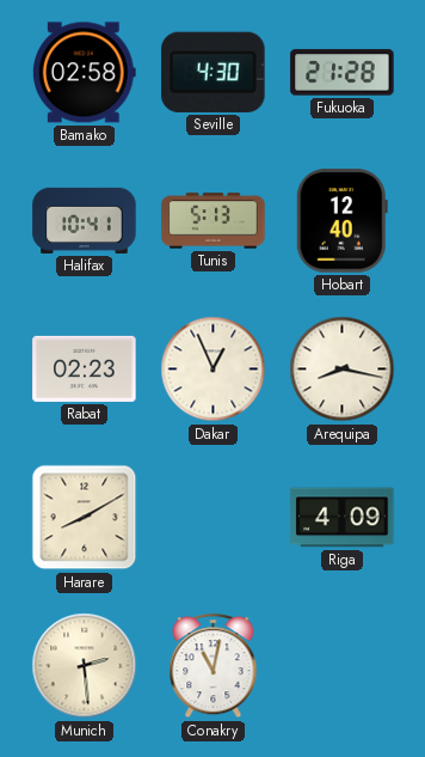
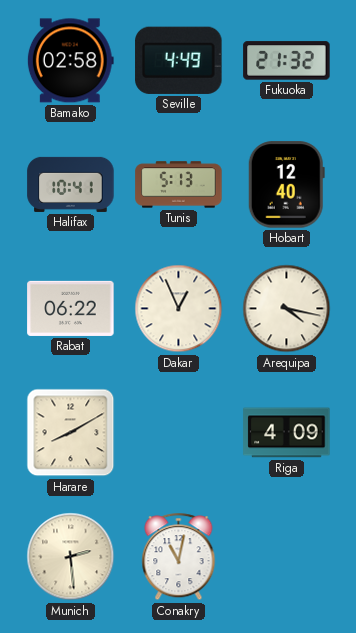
Seville: 4:30 -> 4:49 (179, 60)
Fukuoka: 21:28 -> 21:32 (287, 61)
Rabat: 02:23 -> 06:22 (71, 308)
Arequipa: 8:17 -> 4:17 (287, 309)
